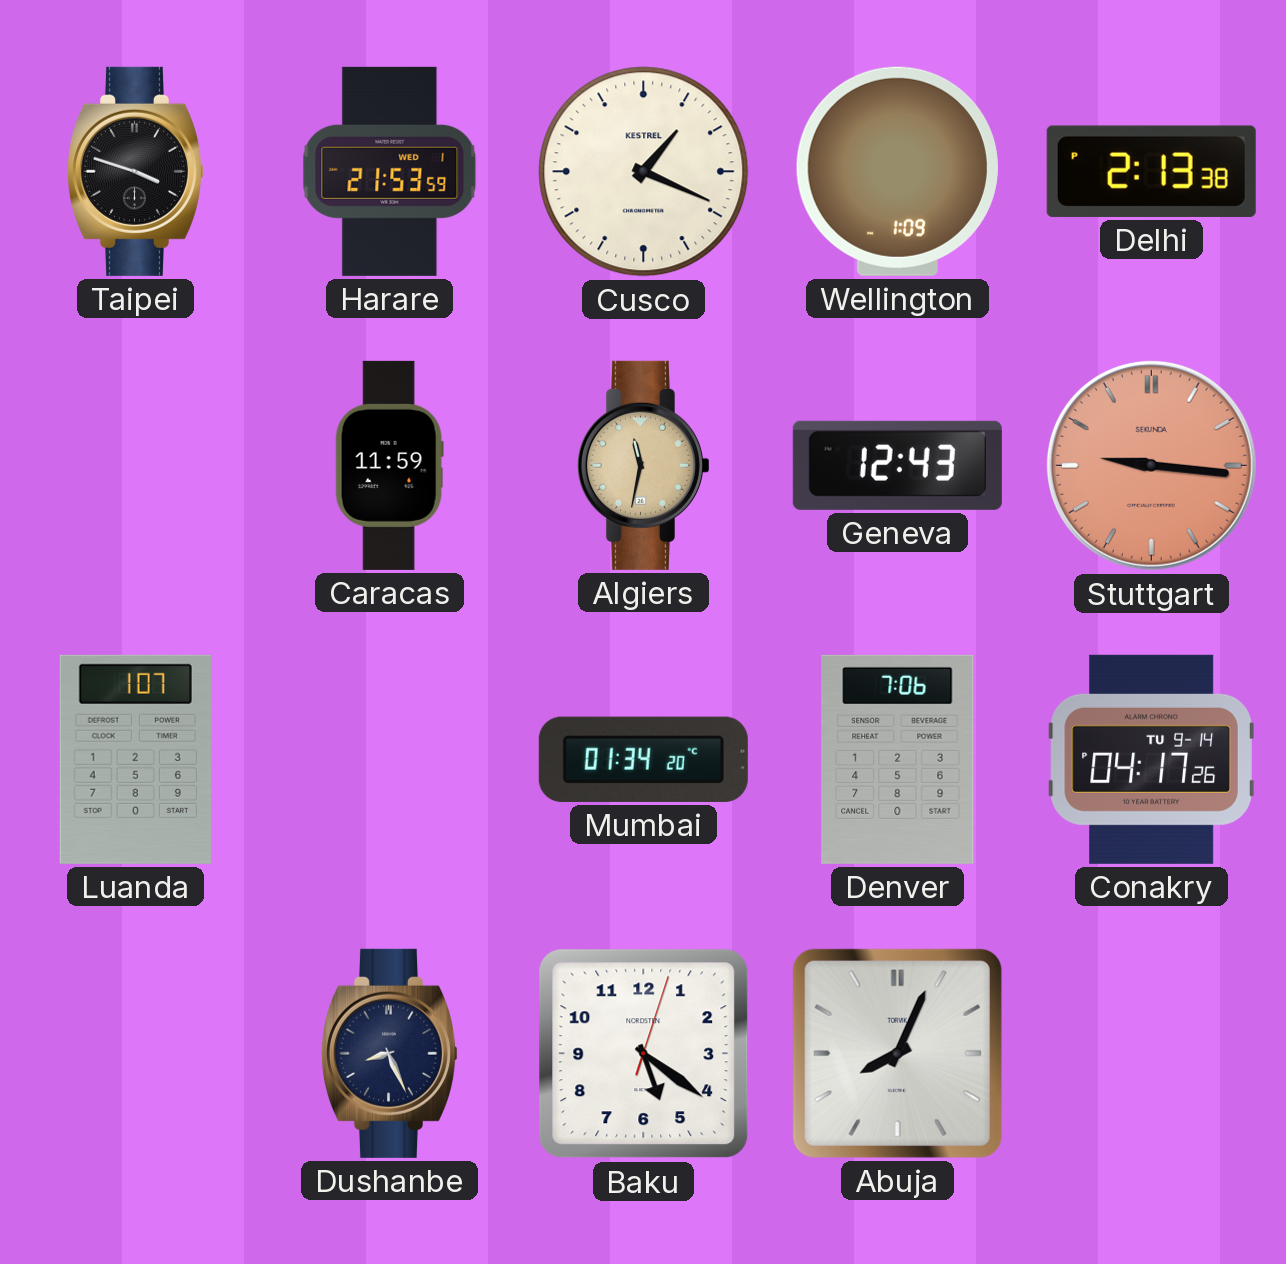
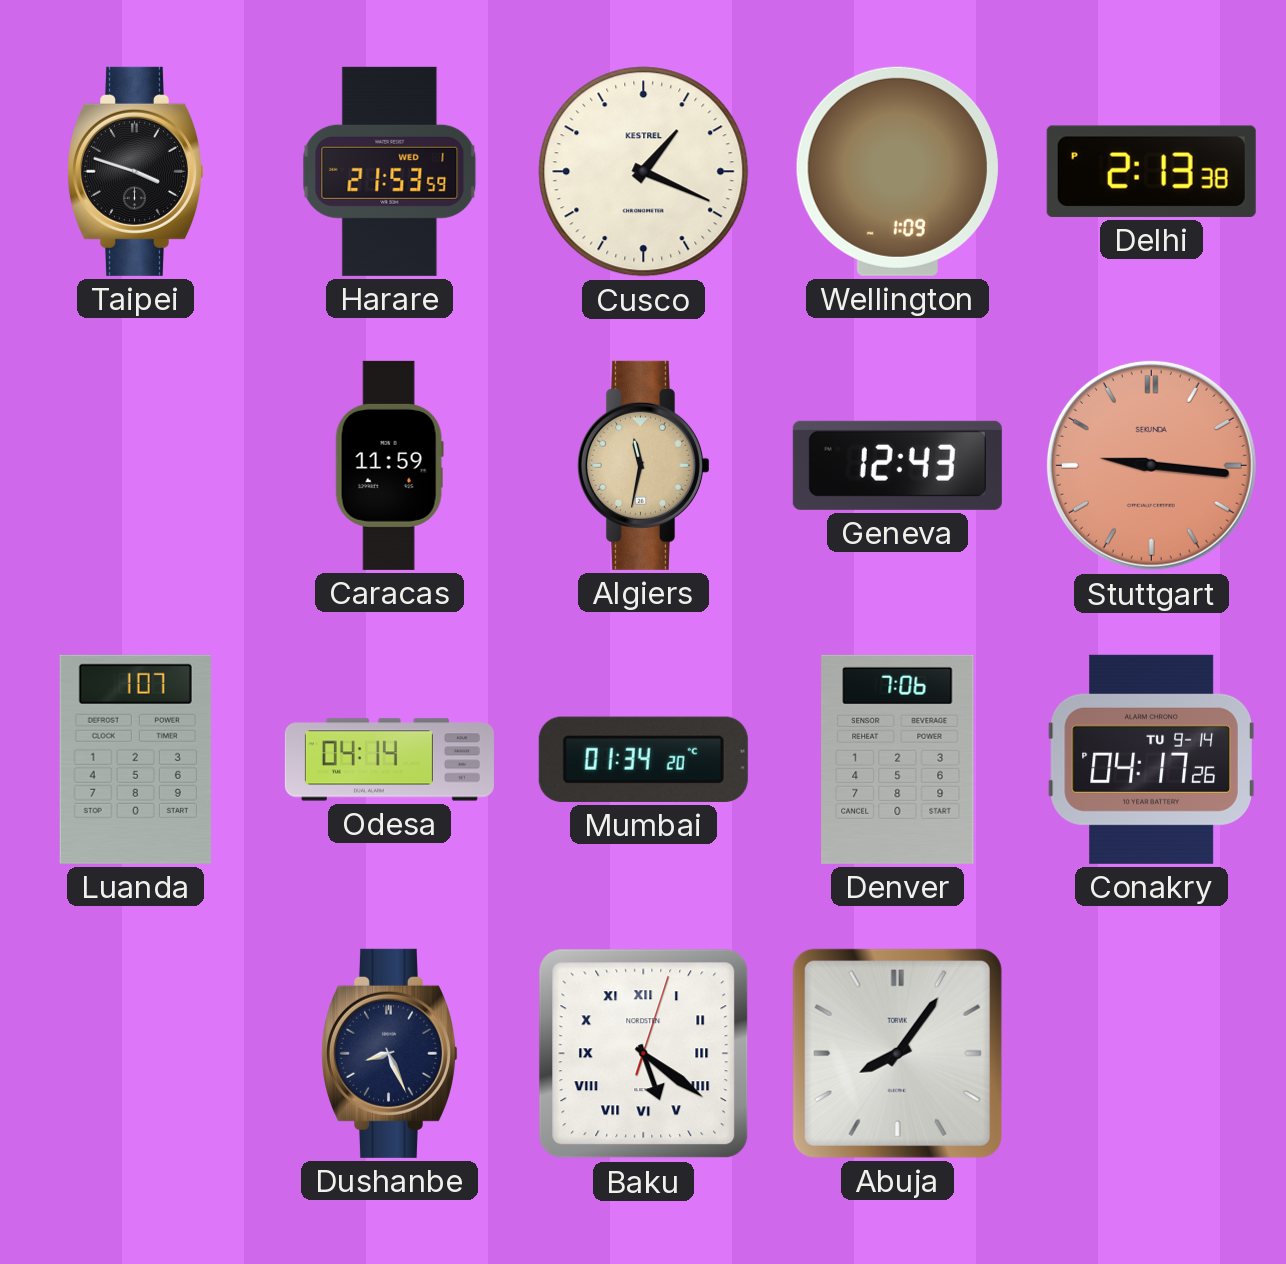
Odesa: none -> 04:14 (389, 760)
Baku numerals: Arabic -> Roman (644, 1054)
Abuja: 8:04 -> 8:06 (897, 1053)
